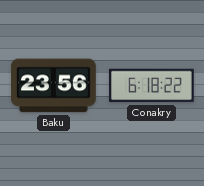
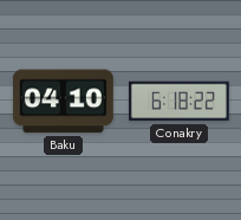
Baku: 23:56 -> 04:10 (63, 102)
